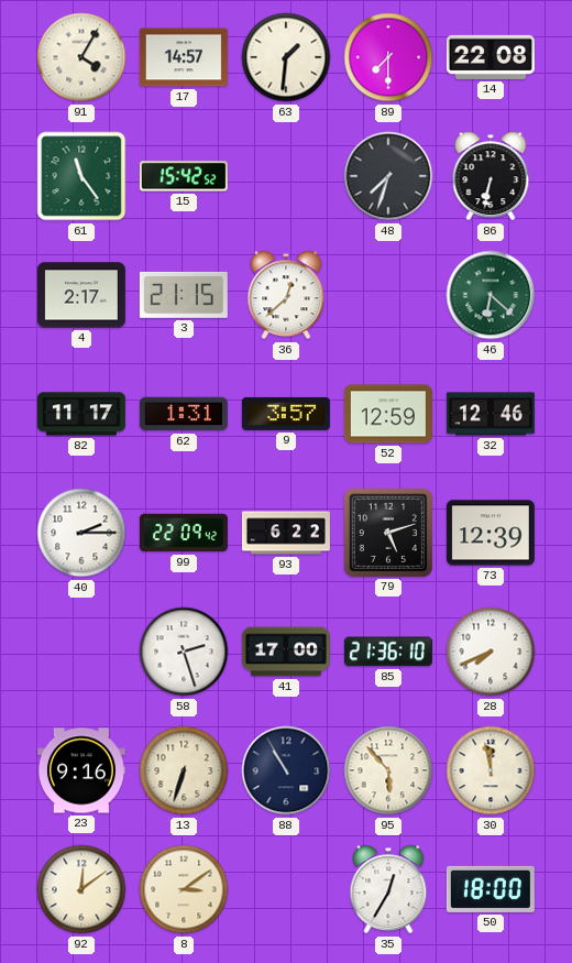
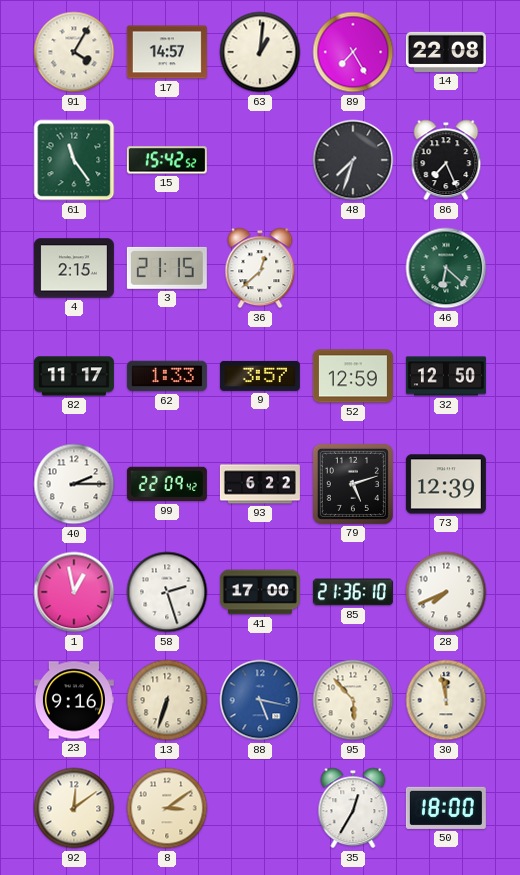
63: 1:31 -> 1:01 (260, 52)
89: 7:30 -> 7:25 (353, 52)
86: 6:32 -> 7:26 (446, 160)
4: 2:17 -> 2:15 (74, 268)
62: 1:31 -> 1:33 (167, 376)
32: 12:46 -> 12:50 (446, 376)
1: none -> 12:58 (74, 592)
88: 10:55 -> 5:17 (260, 700)
88 dial: navy -> blue (260, 700)
